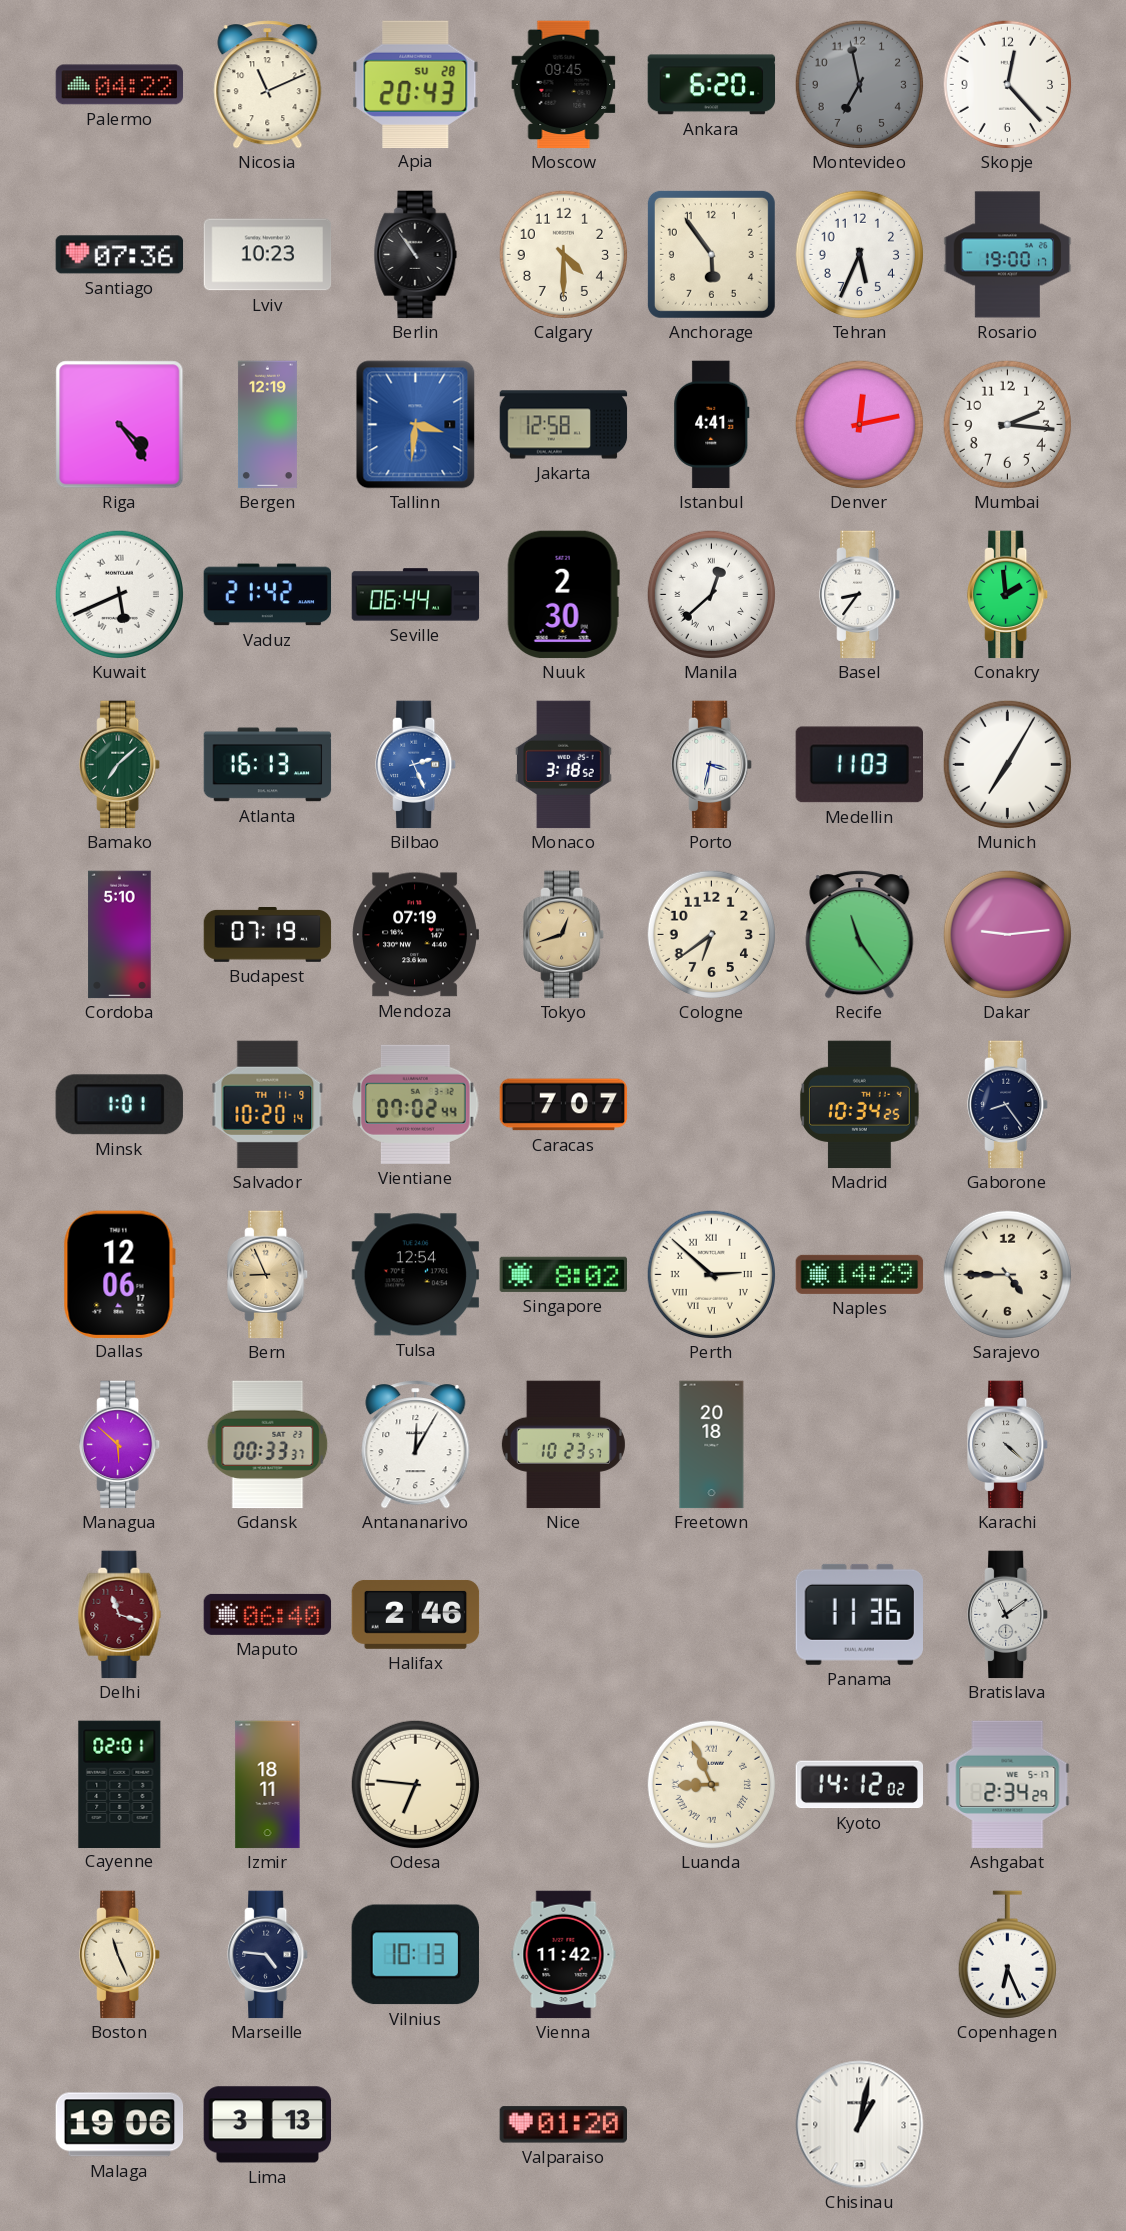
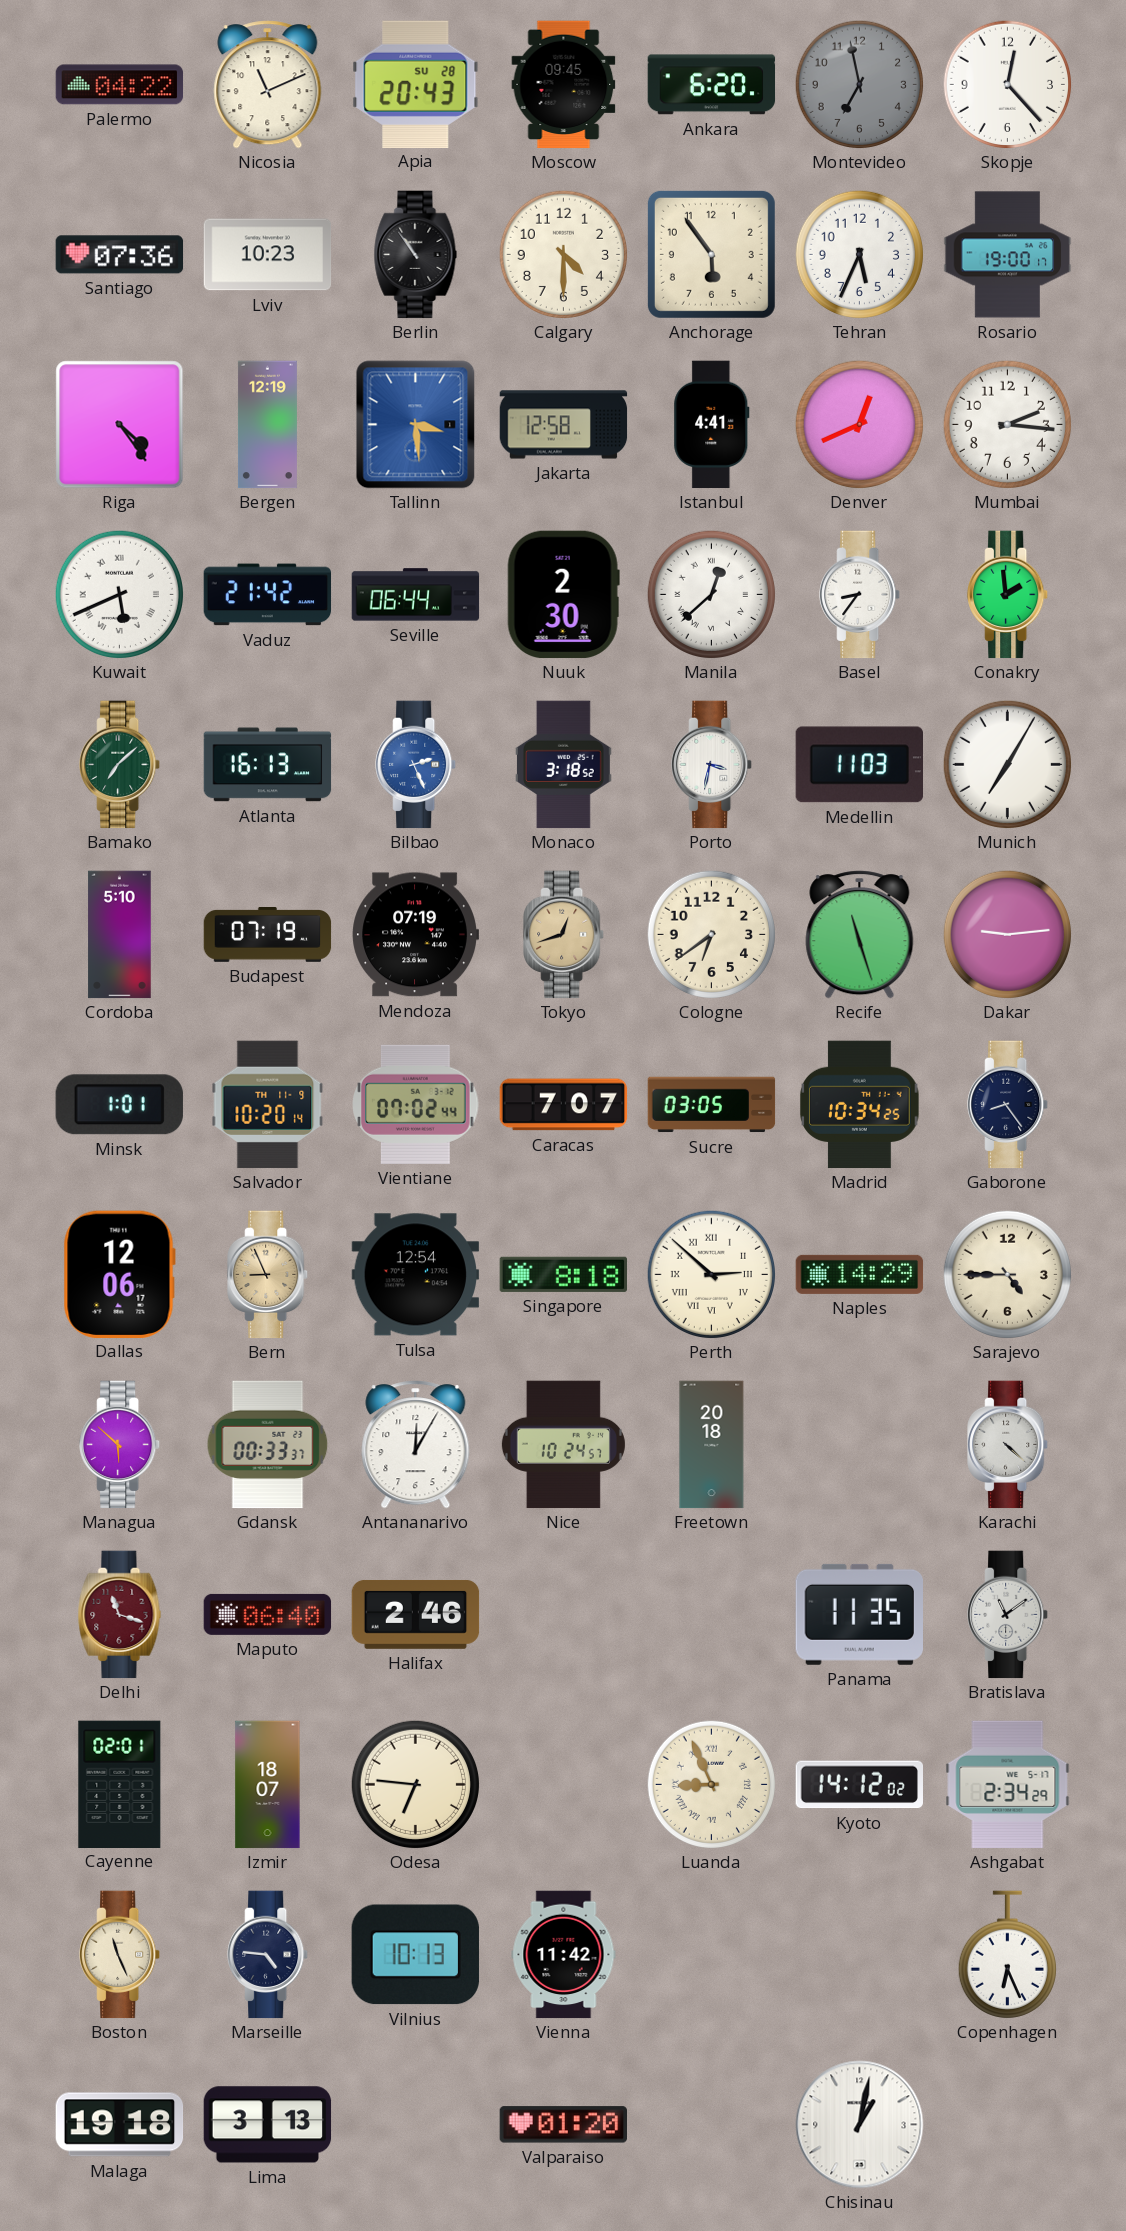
Tallinn: 3:31 -> 3:29 (416, 425)
Denver: 12:13 -> 12:41 (859, 424)
Recife: 11:24 -> 11:27 (860, 935)
Sucre: none -> 03:05 (712, 1105)
Singapore: 8:02 -> 8:18 (563, 1274)
Nice: 10:23 -> 10:24 (563, 1445)
Panama: 11:36 -> 11:35 (859, 1614)
Izmir: 18:11 -> 18:07 (268, 1785)
Malaga: 19:06 -> 19:18 (120, 2125)
